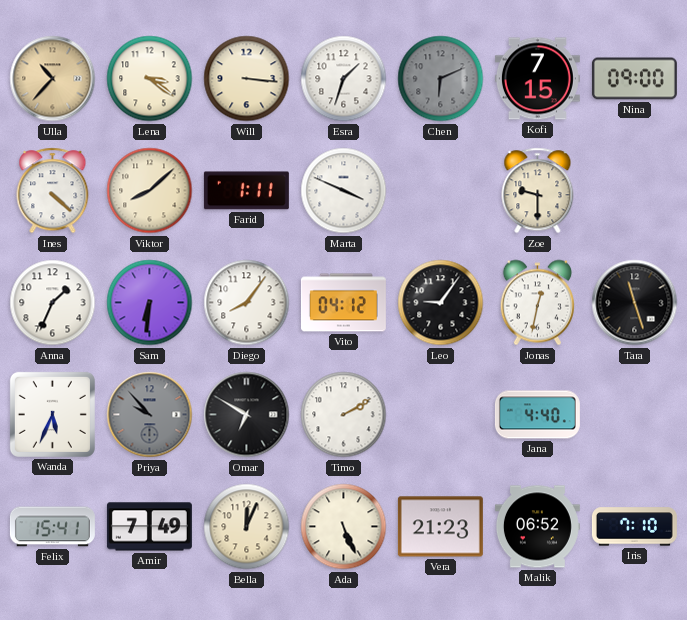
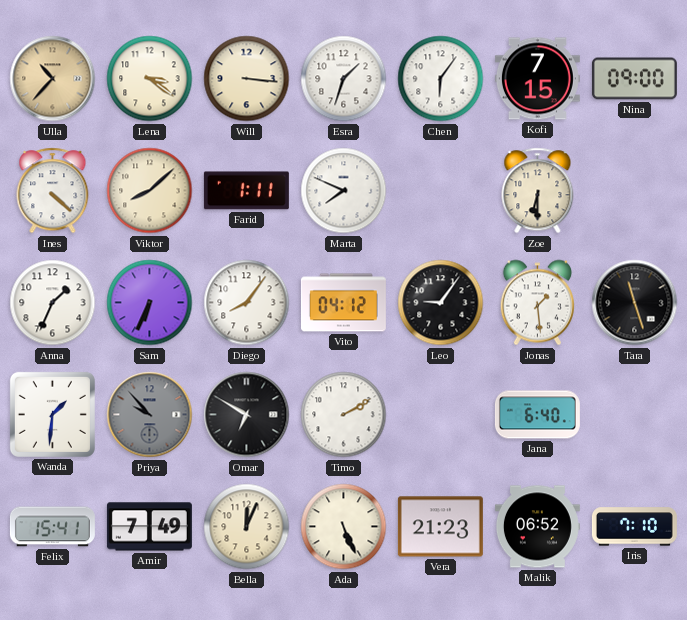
Chen: 6:11 -> 6:06 (441, 79)
Chen dial: grey -> white (441, 79)
Marta: 3:49 -> 7:49 (344, 191)
Zoe: 9:30 -> 6:30 (538, 191)
Sam: 6:31 -> 6:34 (150, 303)
Jonas: 12:32 -> 1:29 (537, 303)
Wanda: 5:34 -> 1:31 (52, 414)
Jana: 4:40 -> 6:40 (537, 415)
